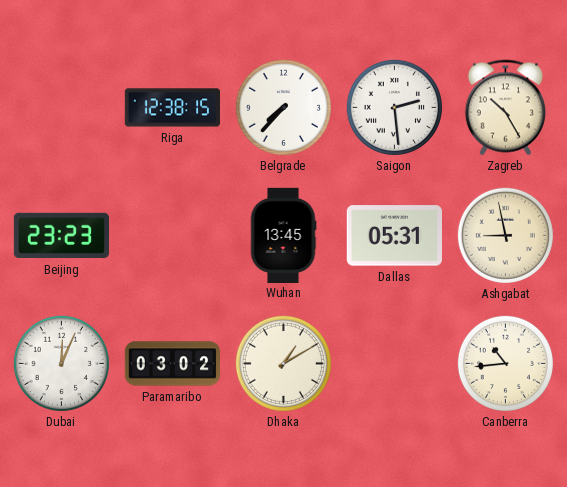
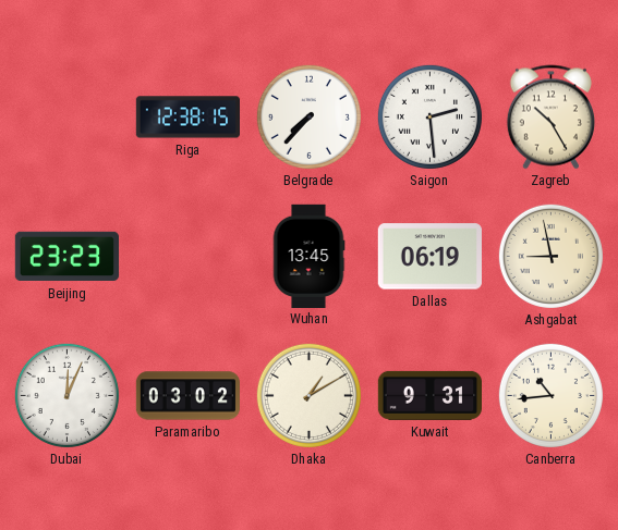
Dallas: 05:31 -> 06:19 (429, 257)
Kuwait: none -> 9:31 (429, 395)
